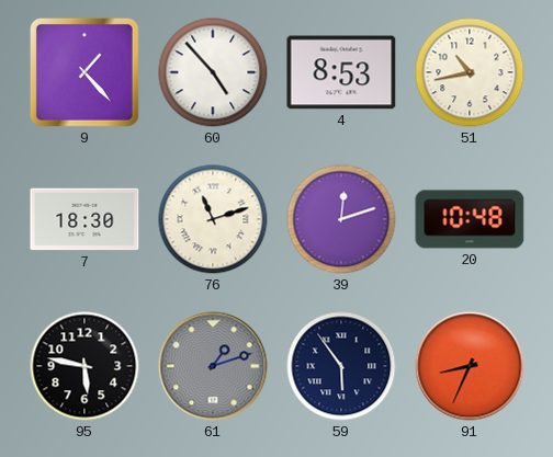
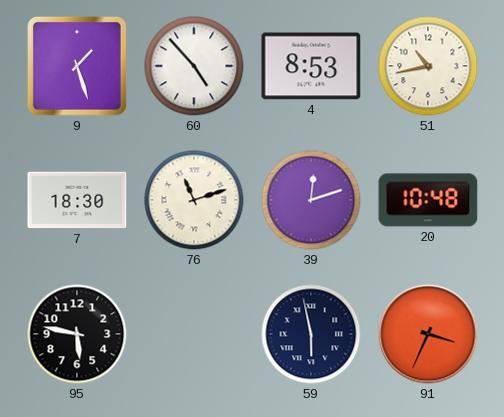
9: 1:23 -> 1:27 (77, 66)
61: 1:12 -> none (213, 366)
59: 5:54 -> 5:58 (311, 334)
91: 8:34 -> 3:34 (428, 334)
